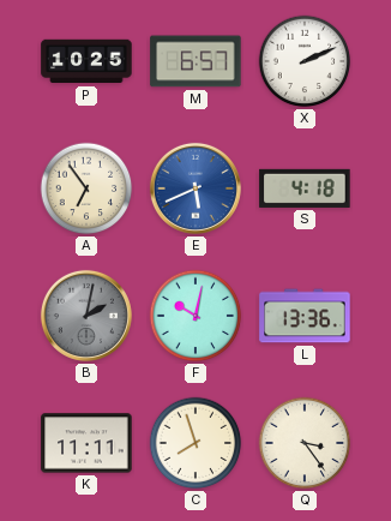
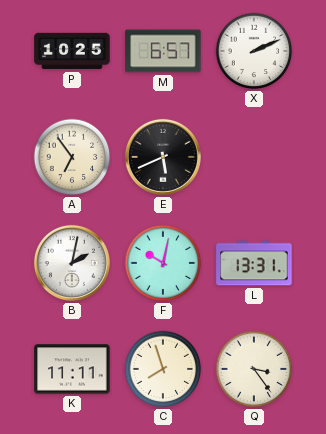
E dial: blue -> black (163, 157)
S: 4:18 -> none (305, 188)
B dial: grey -> white (72, 263)
L: 13:36 -> 13:31 (254, 263)
